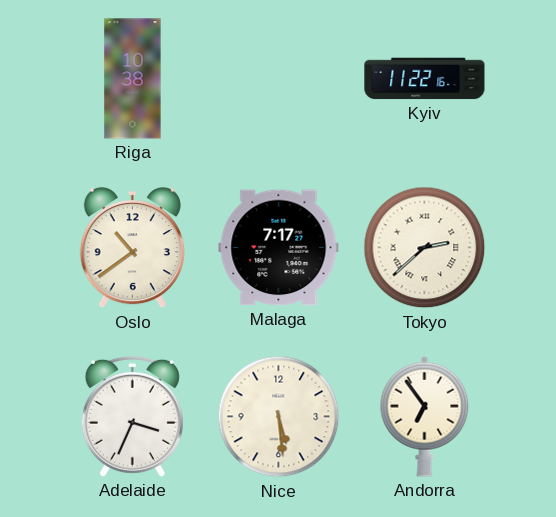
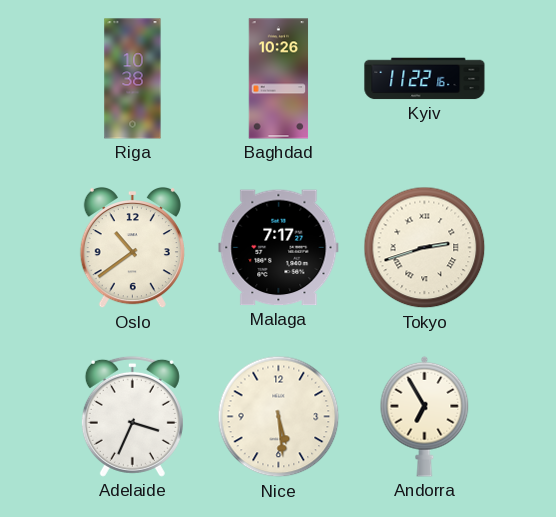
Baghdad: none -> 10:26 (279, 79)
Tokyo: 2:38 -> 2:42 (425, 248)
Andorra: 6:54 -> 6:55 (425, 416)
